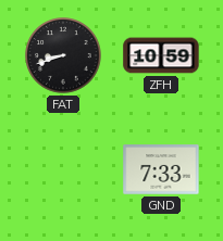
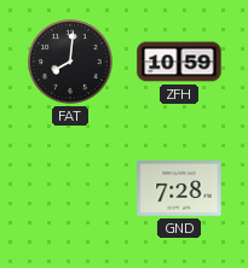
FAT: 8:42 -> 8:01 (70, 62)
GND: 7:33 -> 7:28 (179, 188)
